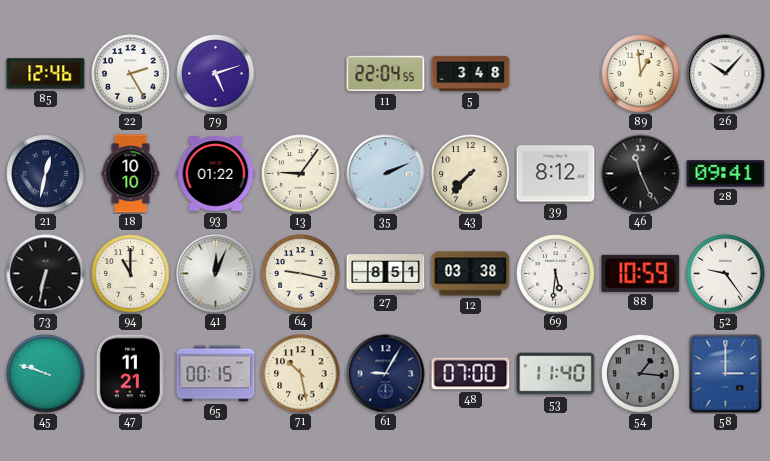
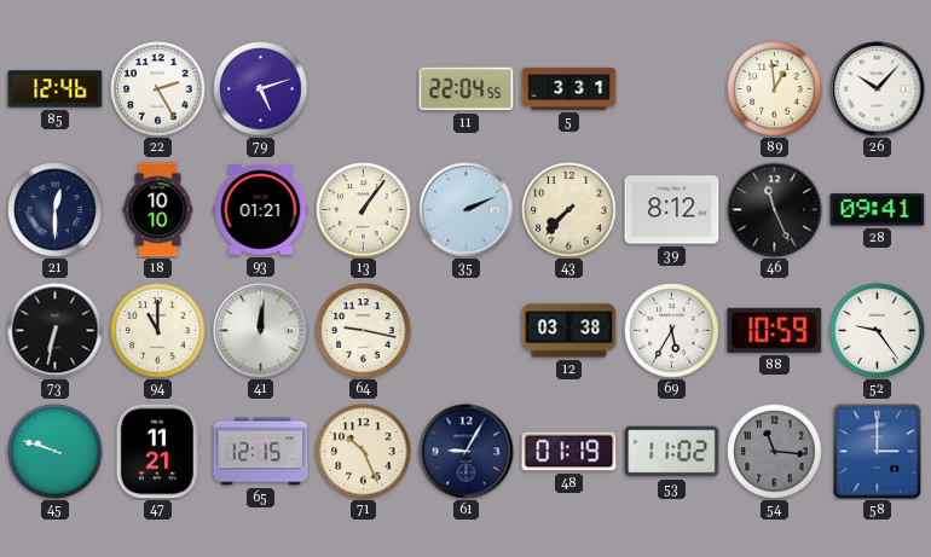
5: 3:48 -> 3:31 (569, 88)
21: 12:32 -> 12:30 (56, 210)
93: 01:22 -> 01:21 (261, 210)
13: 9:06 -> 1:06 (364, 210)
41: 12:04 -> 12:01 (261, 331)
27: 8:51 -> none (386, 274)
69: 5:31 -> 5:35 (672, 331)
65: 00:15 -> 12:15 (261, 452)
71: 10:28 -> 10:26 (364, 452)
48: 07:00 -> 01:19 (569, 452)
53: 11:40 -> 11:02 (672, 452)
54: 1:16 -> 11:16 (775, 452)
